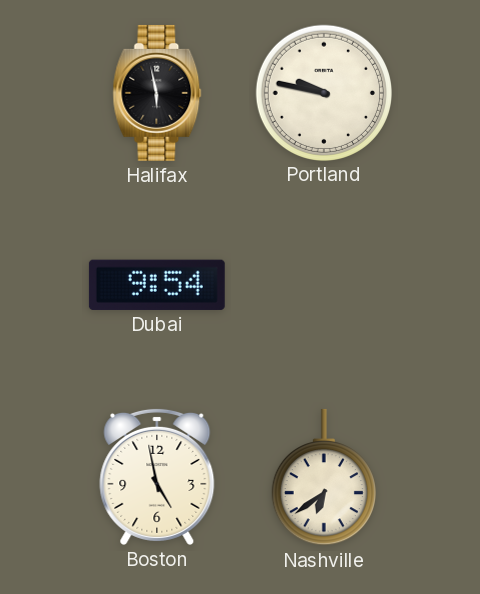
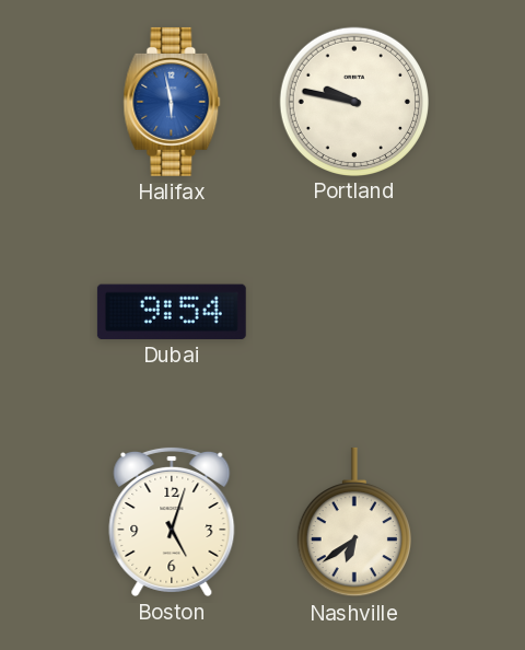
Halifax dial: black -> blue (172, 102)
Boston: 4:58 -> 5:03 (172, 521)
